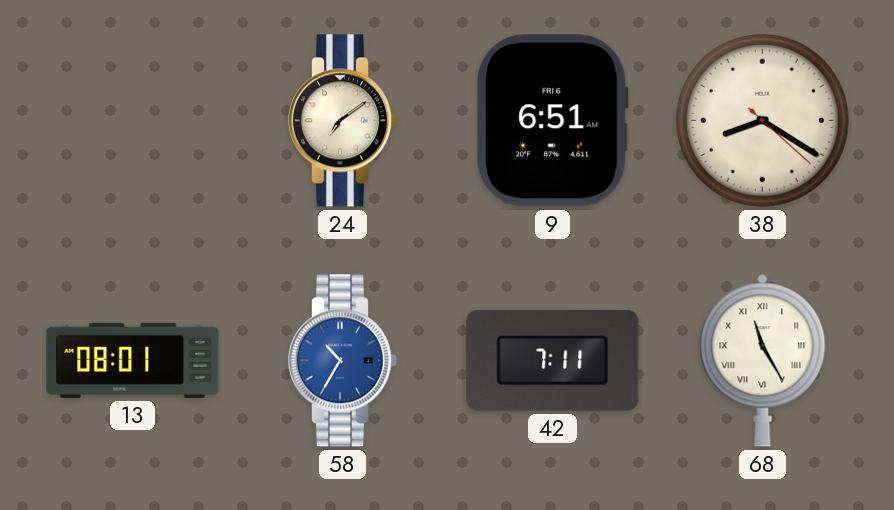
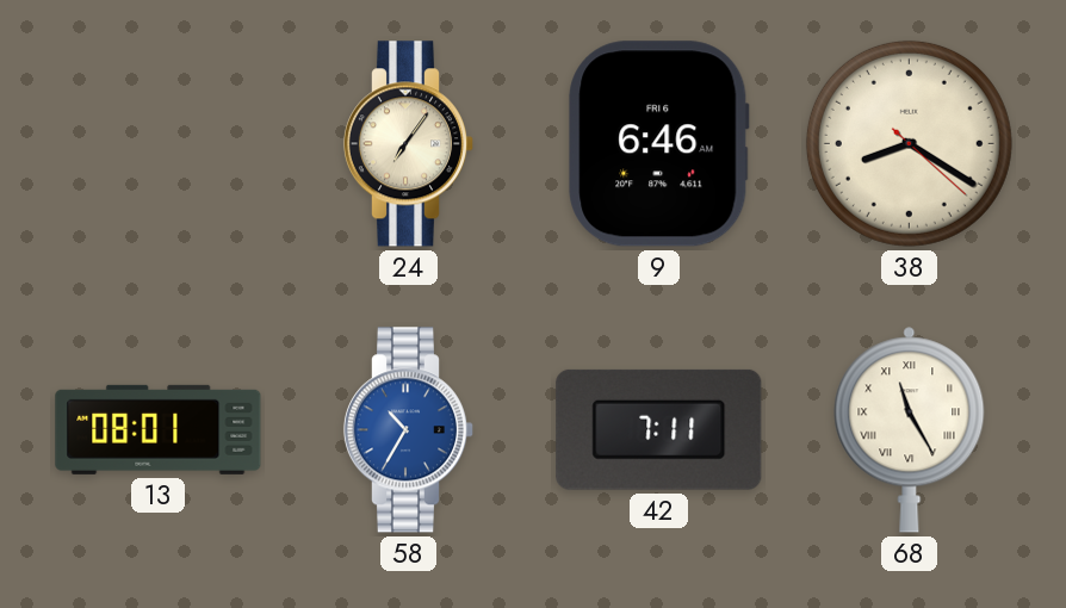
24: 7:09 -> 7:06 (409, 144)
9: 6:51 -> 6:46 (659, 144)
